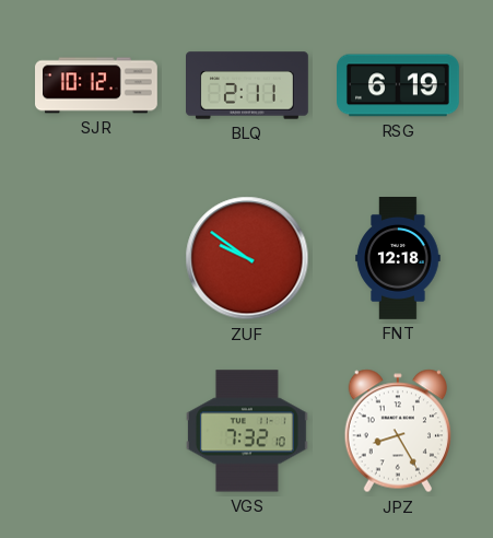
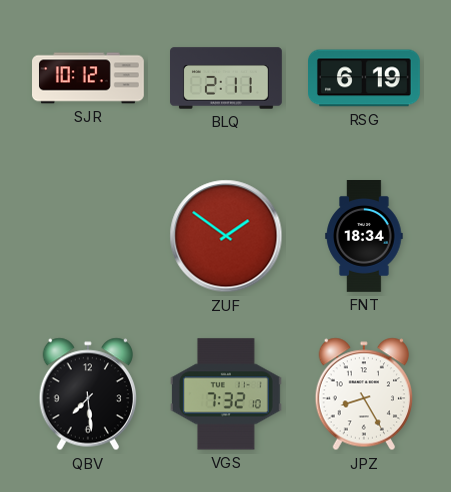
ZUF: 9:51 -> 1:51 (226, 236)
FNT: 12:18 -> 18:34 (364, 237)
QBV: none -> 7:29 (87, 394)
